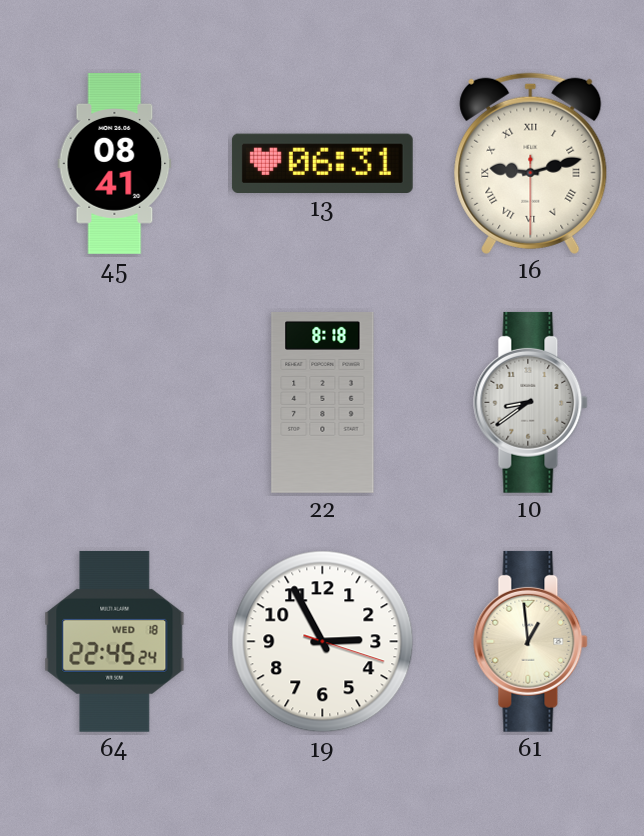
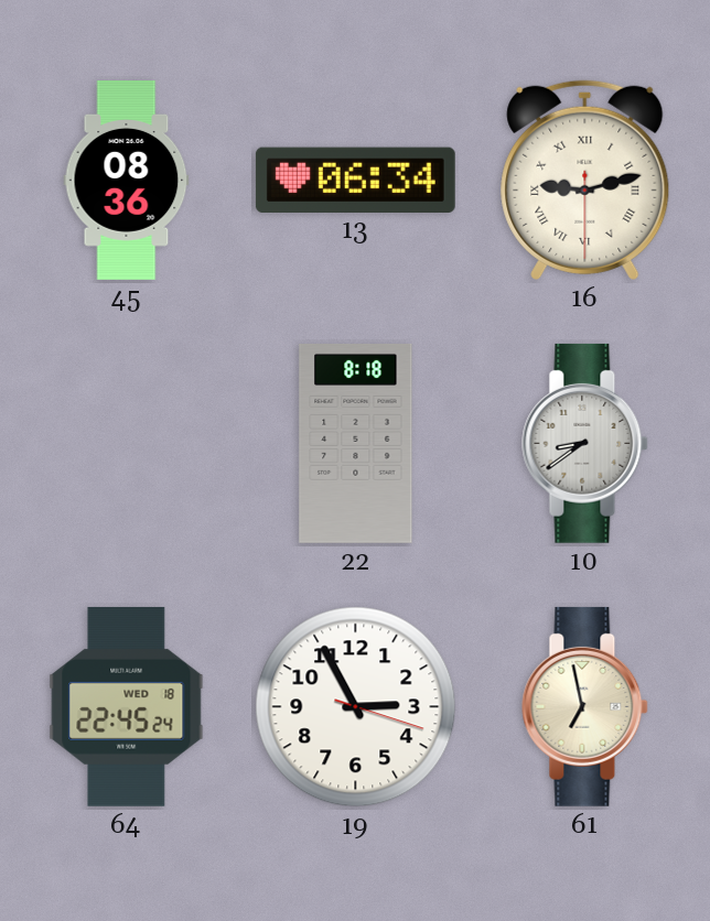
45: 08:41 -> 08:36 (127, 181)
13: 06:31 -> 06:34 (355, 180)
61: 12:59 -> 6:58 (585, 706)
